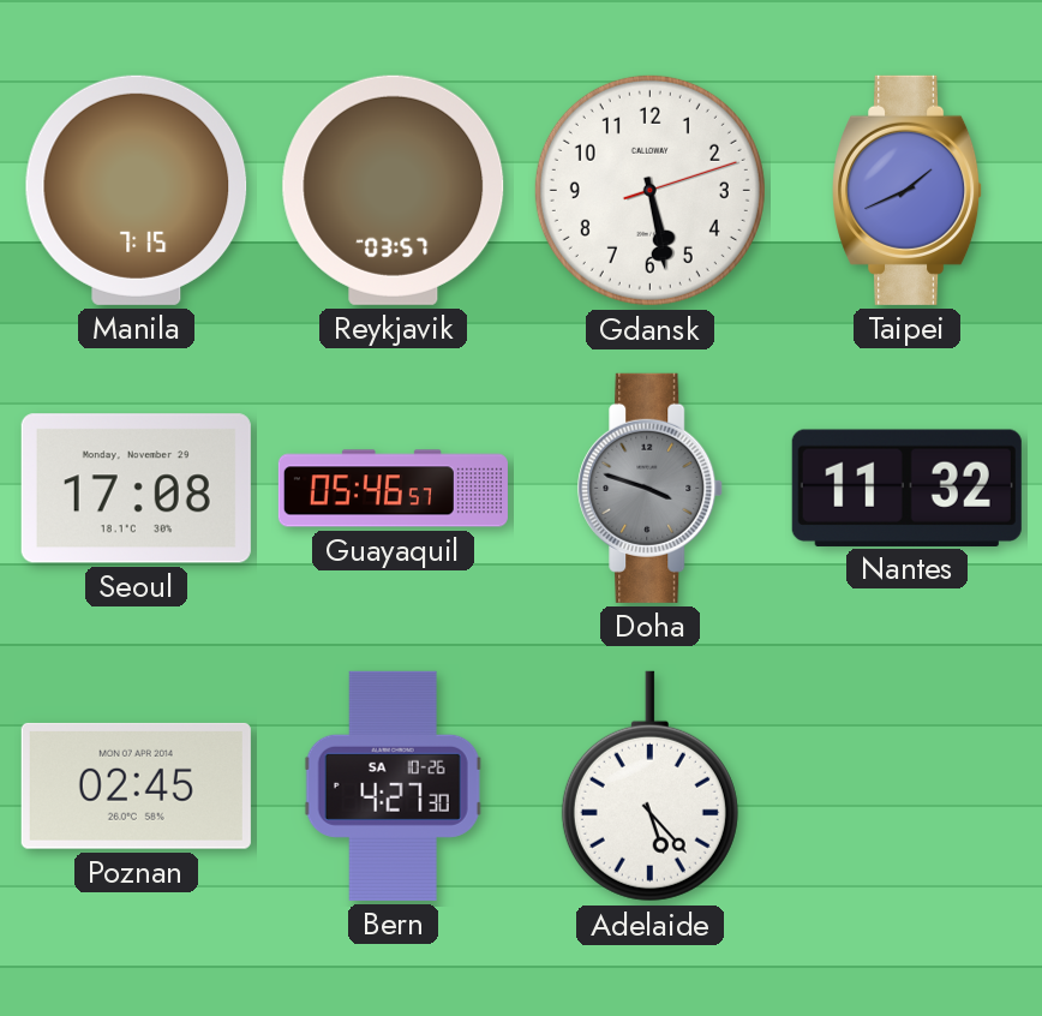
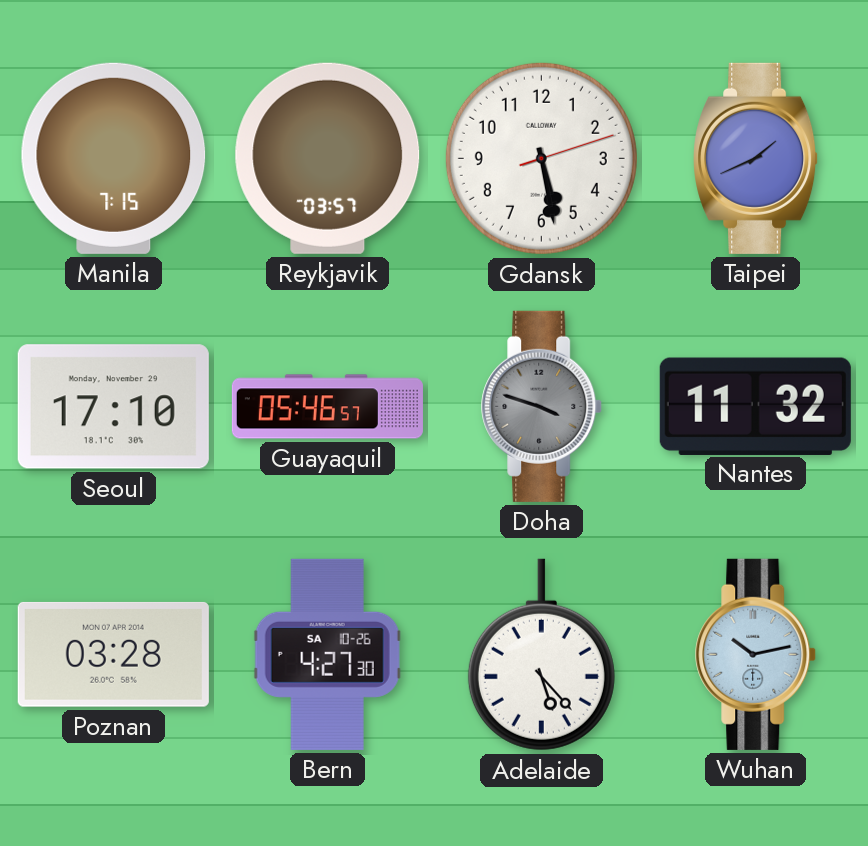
Seoul: 17:08 -> 17:10 (113, 407)
Poznan: 02:45 -> 03:28 (113, 654)
Wuhan: none -> 10:13 (756, 654)
